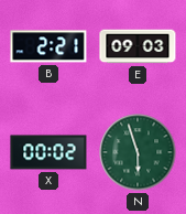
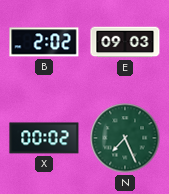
B: 2:21 -> 2:02 (44, 42)
N: 5:57 -> 7:26 (125, 138)
